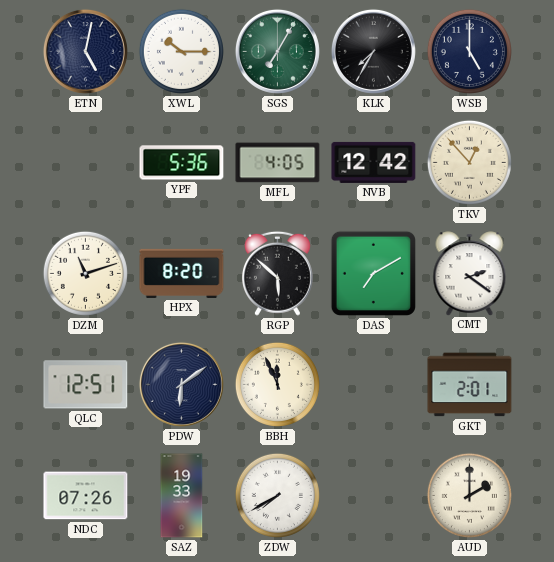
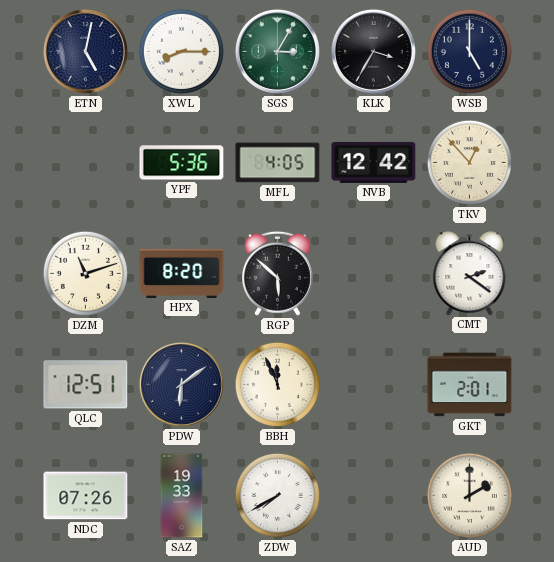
XWL: 10:15 -> 8:15 (181, 51)
SGS: 7:05 -> 3:05 (277, 51)
KLK: 7:35 -> 3:35 (373, 51)
DAS: 7:10 -> none (373, 273)
